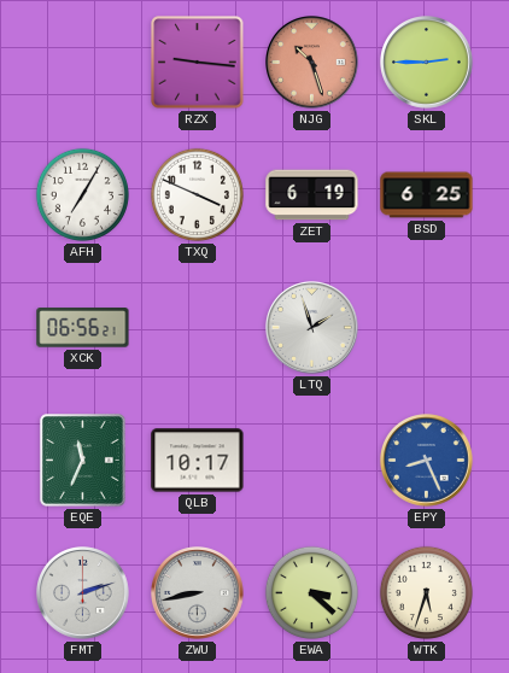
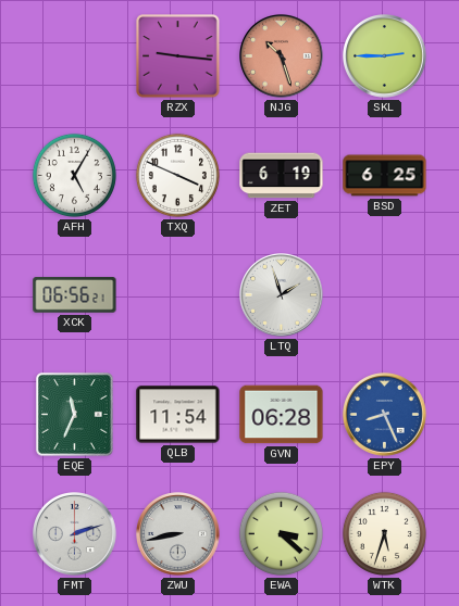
AFH: 7:05 -> 5:05 (74, 175)
QLB: 10:17 -> 11:54 (178, 415)
GVN: none -> 06:28 (282, 415)
